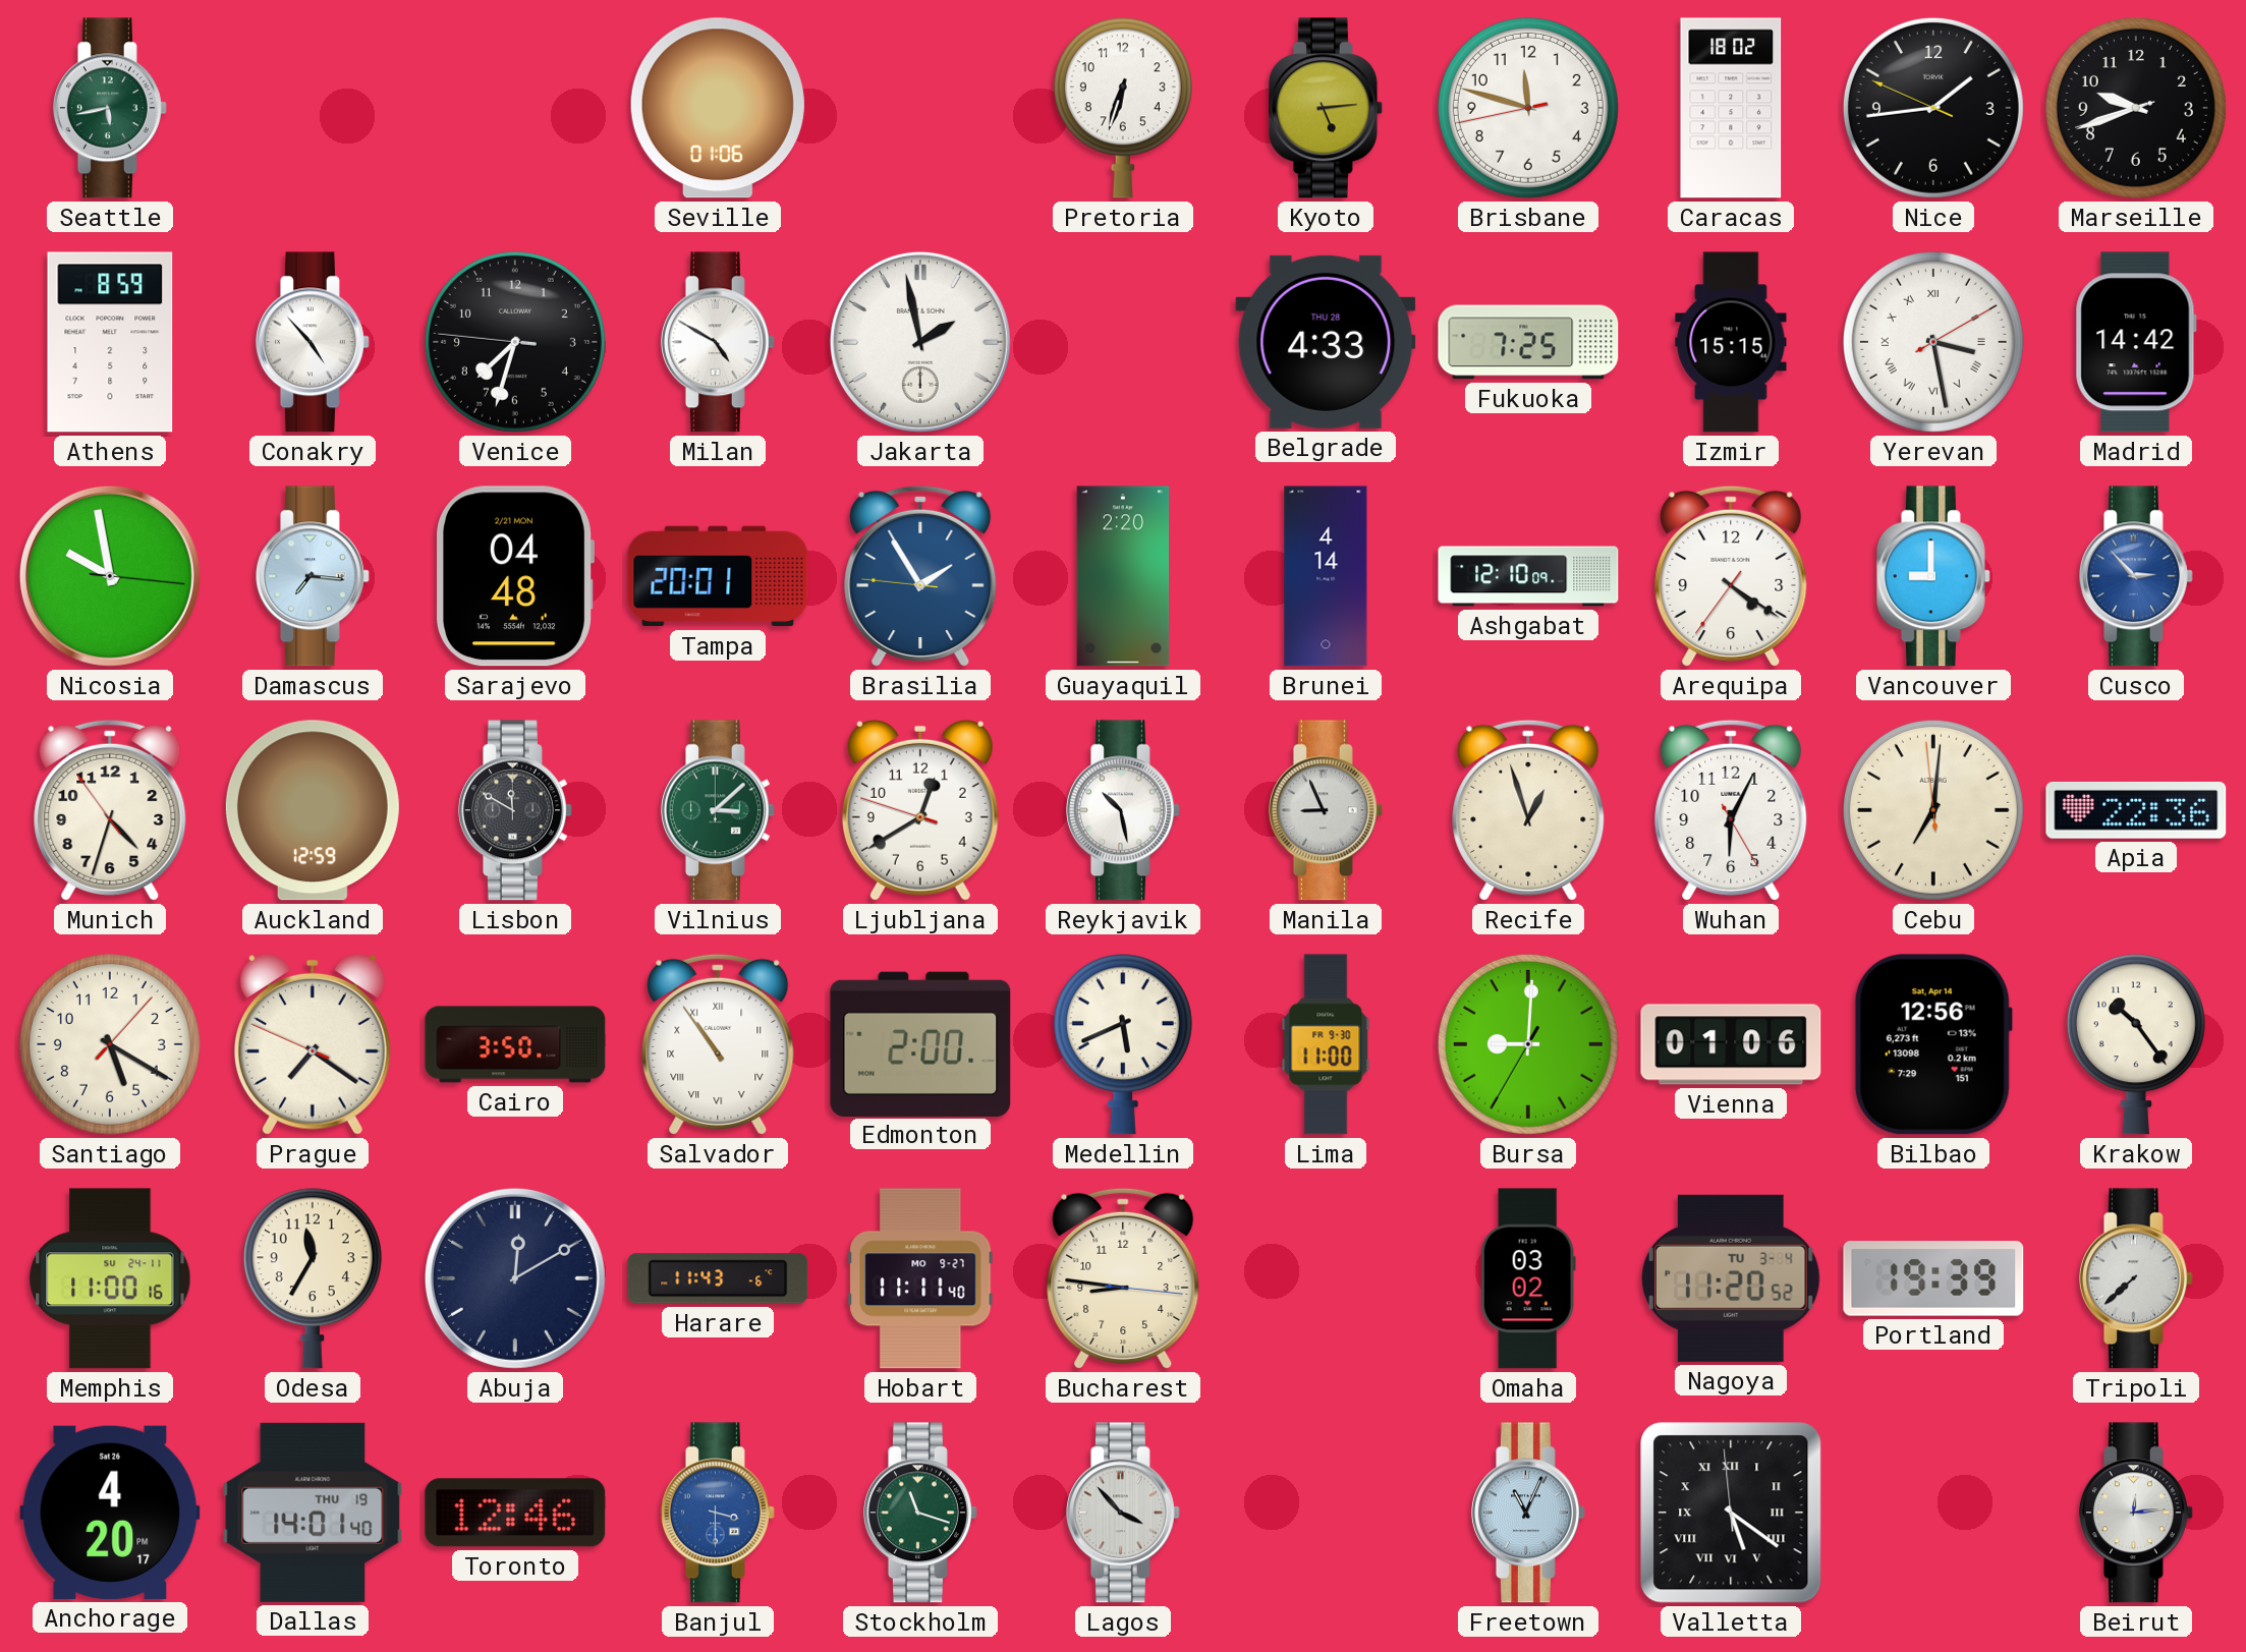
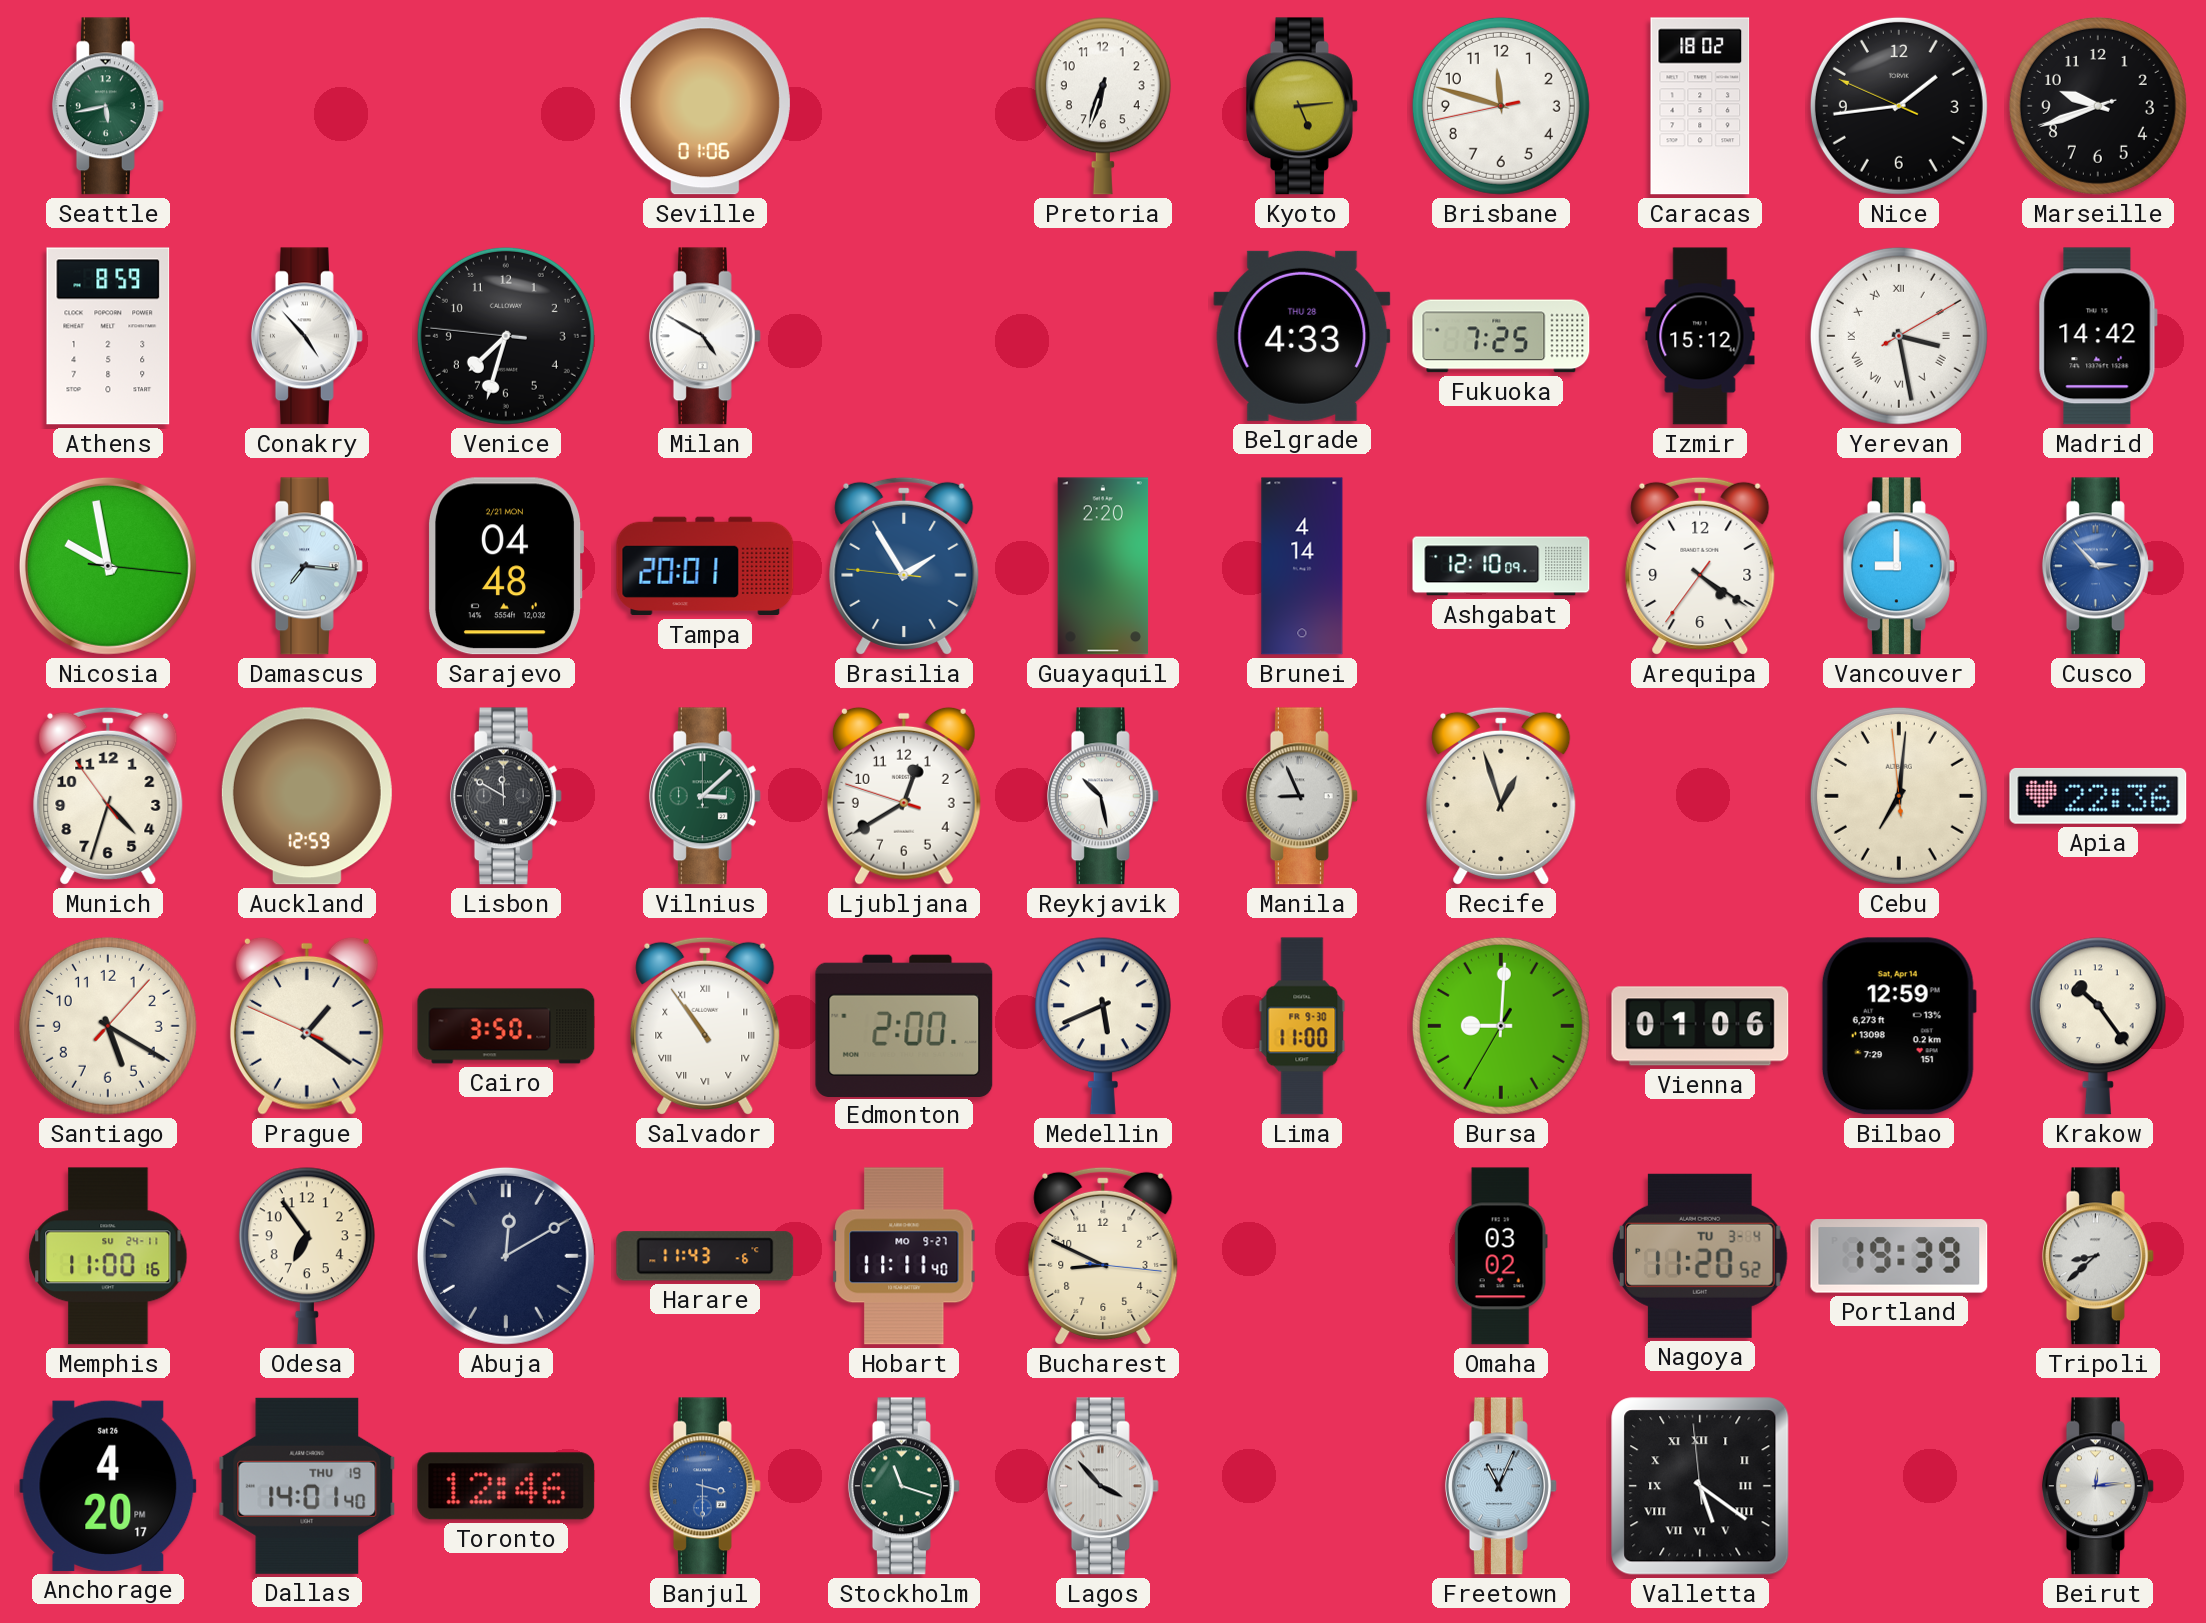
Jakarta: 1:58 -> none (920, 342)
Izmir: 15:15 -> 15:12 (1700, 336)
Wuhan: 6:04 -> none (1731, 810)
Prague: 7:20 -> 1:20 (307, 1026)
Bilbao: 12:56 -> 12:59 (1899, 1026)
Odesa: 11:35 -> 6:54 (307, 1256)
Bucharest: 8:46 -> 8:49 (1103, 1256)
Tripoli: 7:38 -> 8:38 (2098, 1256)
